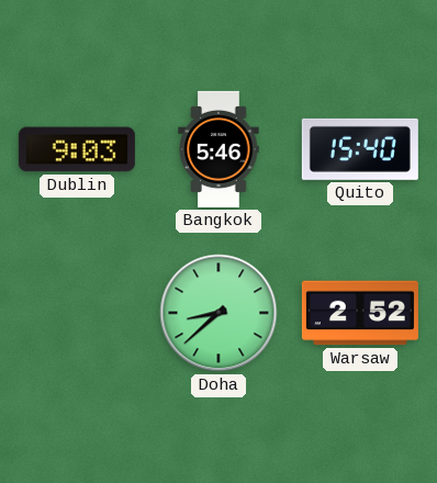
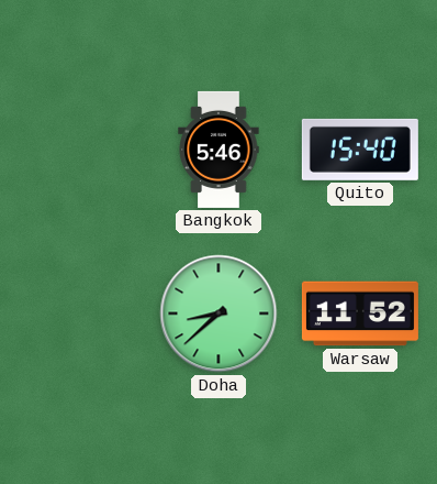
Dublin: 9:03 -> none (77, 149)
Warsaw: 2:52 -> 11:52 (360, 313)
